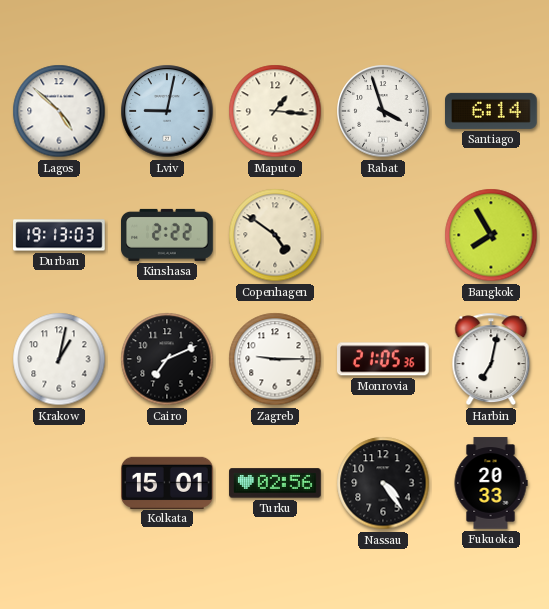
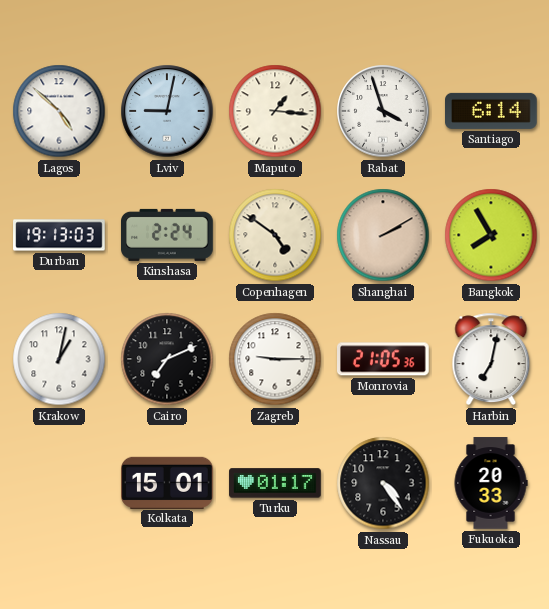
Kinshasa: 2:22 -> 2:24 (167, 235)
Shanghai: none -> 2:10 (383, 235)
Turku: 02:56 -> 01:17 (275, 483)
